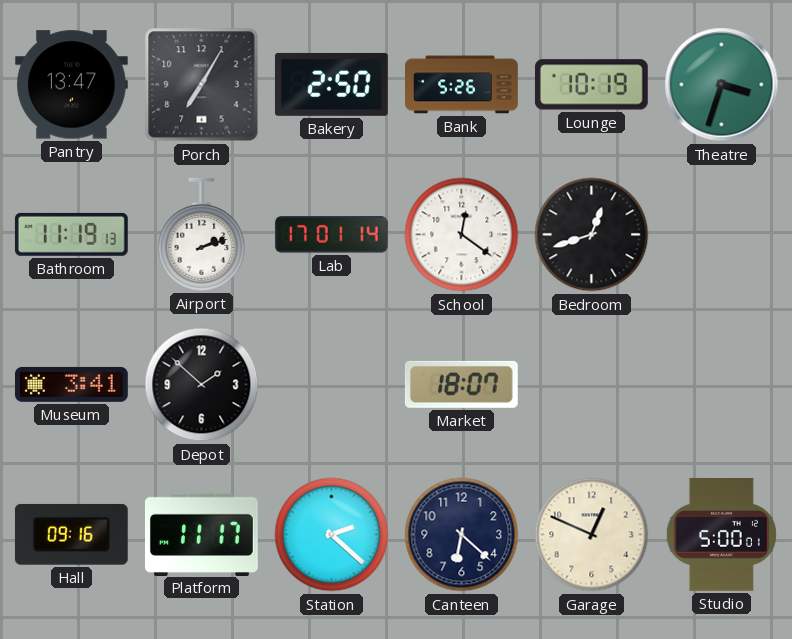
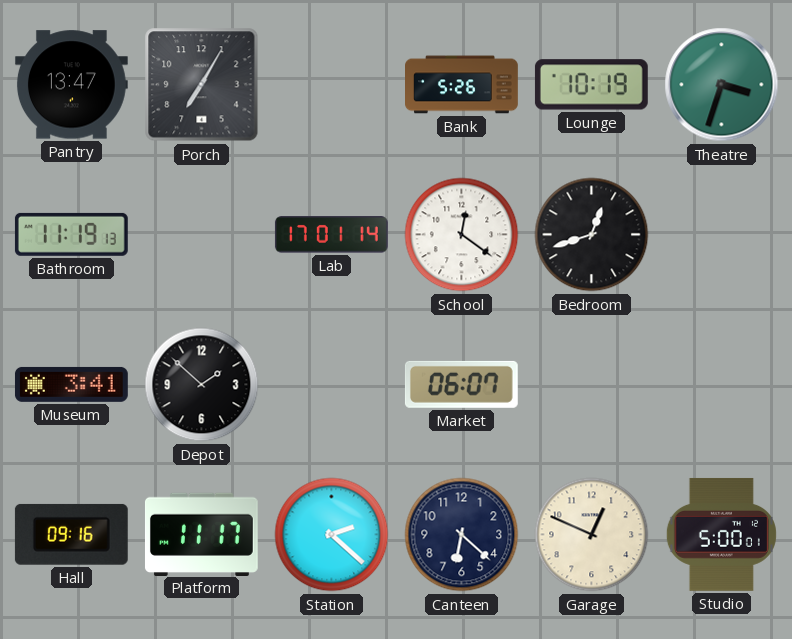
Bakery: 2:50 -> none (331, 84)
Airport: 2:12 -> none (202, 234)
Market: 18:07 -> 06:07 (461, 384)
